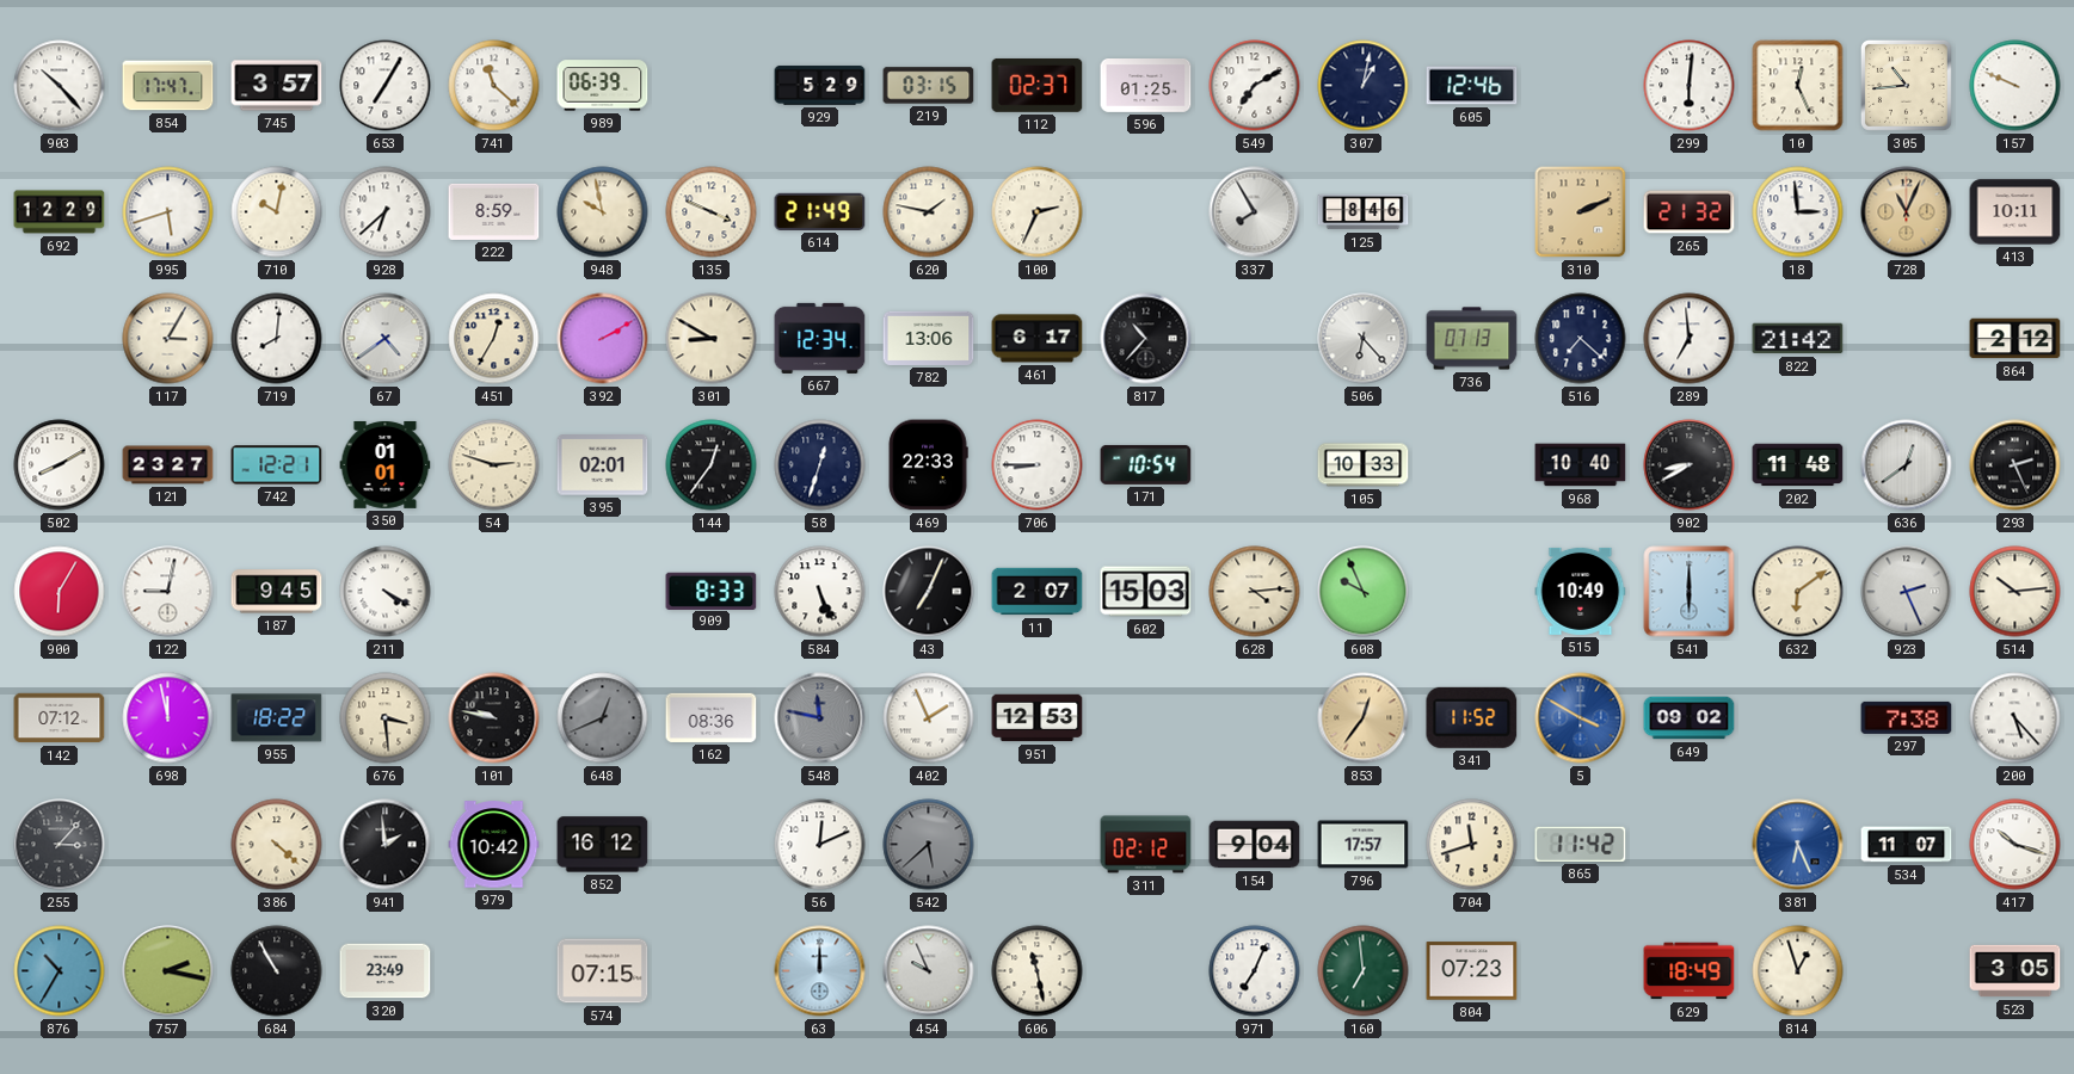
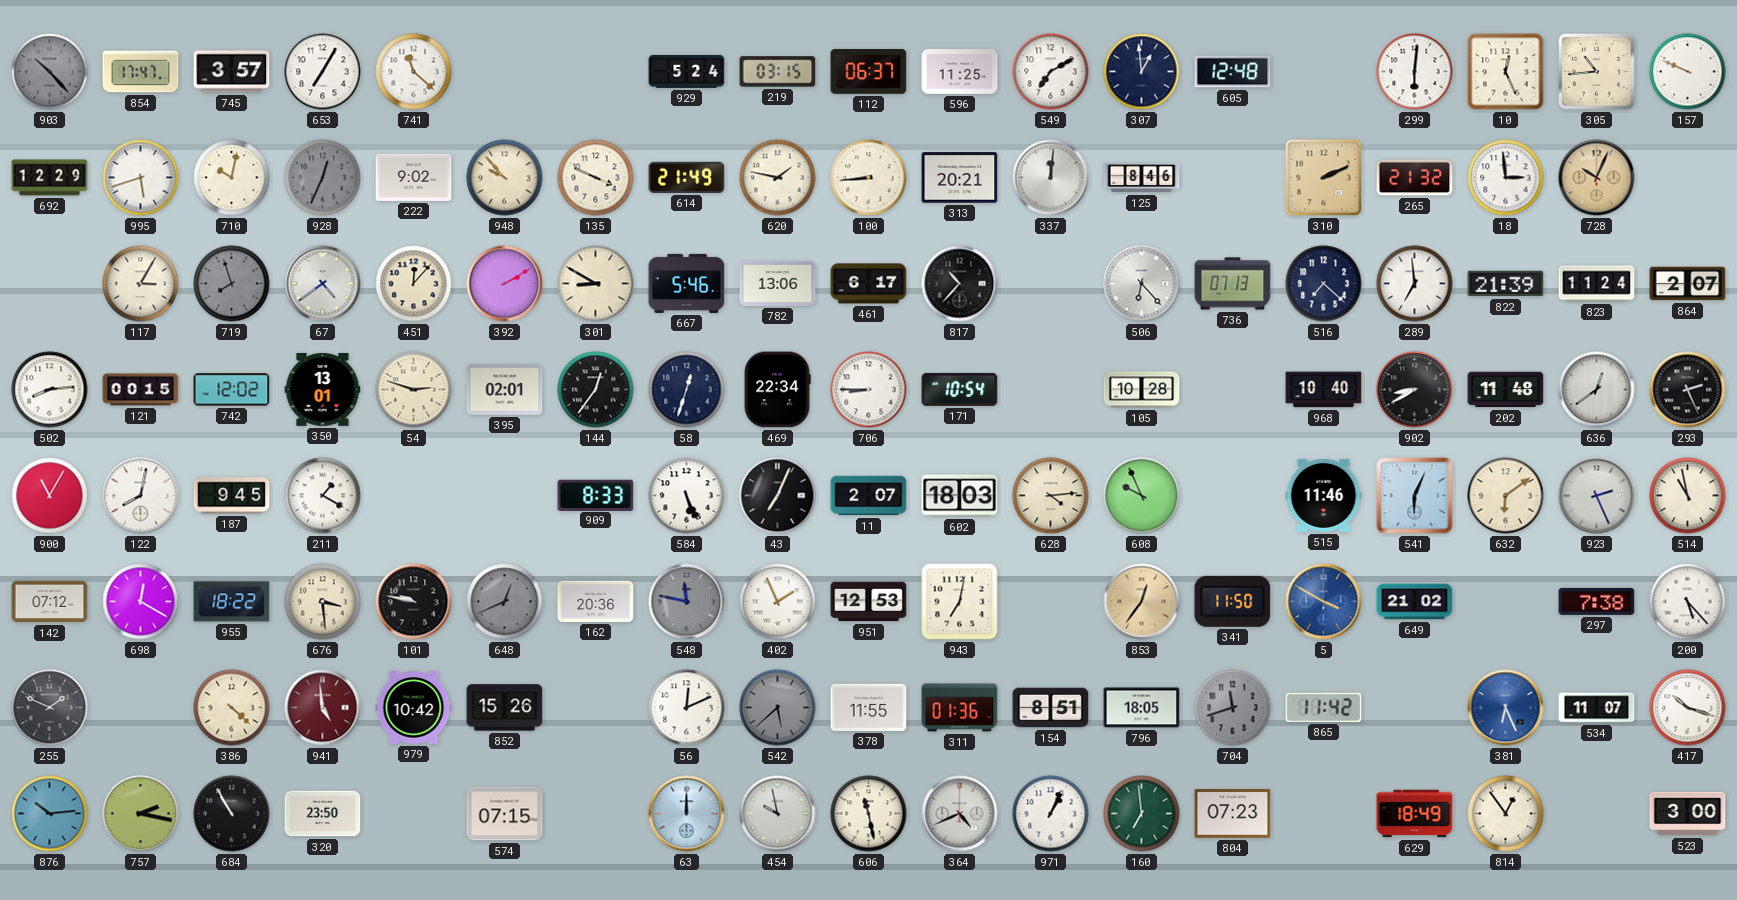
903 dial: white -> grey (50, 72)
989: 06:39 -> none (603, 86)
929: 5:29 -> 5:24 (687, 71)
112: 02:37 -> 06:37 (869, 71)
596: 01:25 -> 11:25 (960, 72)
307: 1:02 -> 12:59 (1142, 72)
605: 12:46 -> 12:48 (1233, 72)
928: 6:38 -> 12:34 (323, 178)
928 dial: white -> grey (323, 178)
222: 8:59 -> 9:02 (414, 177)
948: 9:58 -> 9:53 (505, 178)
100: 2:34 -> 8:44 (869, 178)
313: none -> 20:21 (960, 178)
337: 7:55 -> 12:01 (1051, 178)
728: 11:04 -> 10:04 (1597, 178)
413: 10:11 -> none (2015, 212)
719: 8:01 -> 7:57 (232, 284)
719 dial: white -> grey (232, 284)
451: 12:35 -> 12:07 (414, 284)
667: 12:34 -> 5:46 (687, 283)
822: 21:42 -> 21:39 (1506, 284)
823: none -> 11:24 (1597, 284)
864: 2:12 -> 2:07 (1688, 284)
502: 8:10 -> 8:14 (50, 390)
121: 23:27 -> 00:15 (141, 390)
742: 12:21 -> 12:02 (232, 390)
350: 01:01 -> 13:01 (323, 389)
469: 22:33 -> 22:34 (777, 390)
105: 10:33 -> 10:28 (1142, 390)
900: 6:05 -> 11:05 (50, 496)
122: 9:02 -> 8:02 (141, 496)
211: 4:20 -> 1:20 (323, 496)
602: 15:03 -> 18:03 (960, 496)
515: 10:49 -> 11:46 (1324, 495)
541: 6:00 -> 6:04 (1415, 496)
514: 10:14 -> 10:58 (1688, 496)
698: 11:58 -> 12:20 (141, 602)
162: 08:36 -> 20:36 (596, 601)
943: none -> 7:02 (960, 602)
341: 11:52 -> 11:50 (1233, 601)
649: 09:02 -> 21:02 (1415, 602)
255: 3:07 -> 1:49 (50, 708)
941: 1:59 -> 4:59 (323, 708)
941 dial: black -> burgundy (323, 708)
852: 16:12 -> 15:26 (505, 708)
378: none -> 11:55 (869, 707)
311: 02:12 -> 01:36 (960, 708)
154: 9:04 -> 8:51 (1051, 708)
796: 17:57 -> 18:05 (1142, 708)
704 dial: cream -> grey (1233, 708)
876: 10:35 -> 10:14 (50, 814)
320: 23:49 -> 23:50 (323, 814)
454: 9:56 -> 9:58 (778, 814)
364: none -> 4:41 (960, 814)
971: 7:04 -> 1:04 (1051, 814)
814: 12:57 -> 12:54 (1506, 814)
523: 3:05 -> 3:00 (1688, 814)
